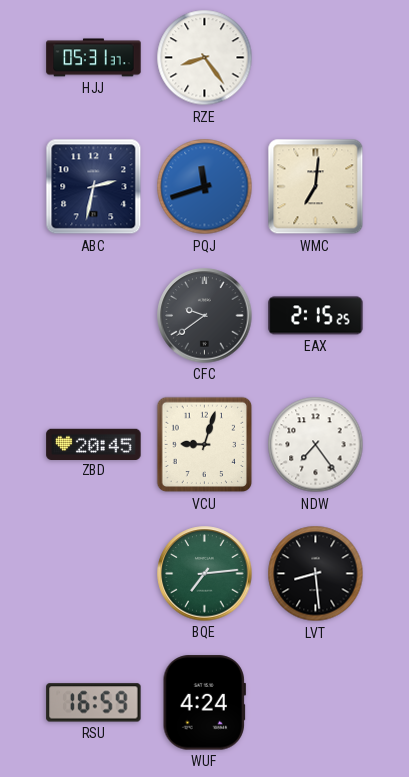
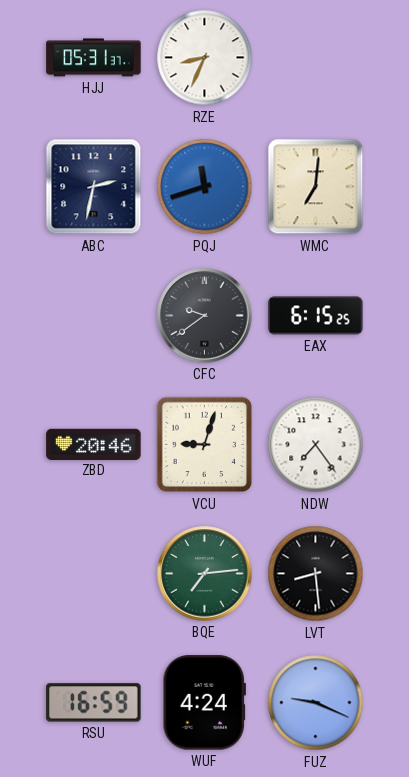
RZE: 8:24 -> 8:34 (205, 58)
EAX: 2:15 -> 6:15 (316, 316)
ZBD: 20:45 -> 20:46 (94, 444)
FUZ: none -> 9:19 (316, 703)
